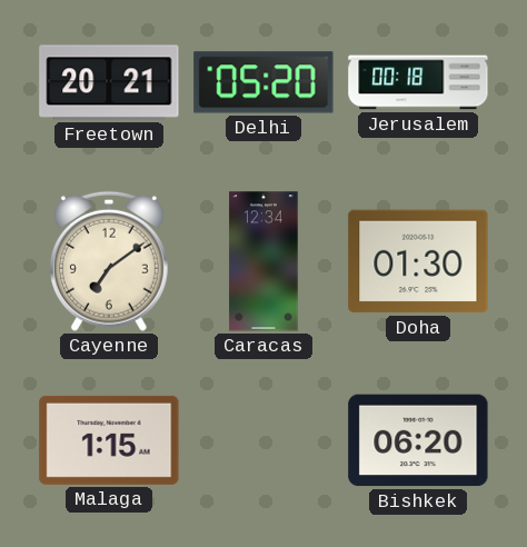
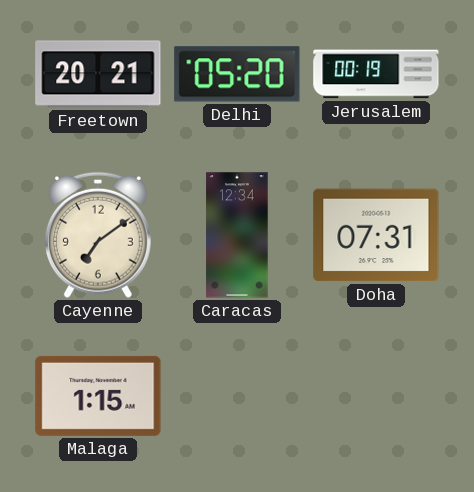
Jerusalem: 00:18 -> 00:19 (376, 74)
Doha: 01:30 -> 07:31 (376, 235)
Bishkek: 06:20 -> none (418, 440)
